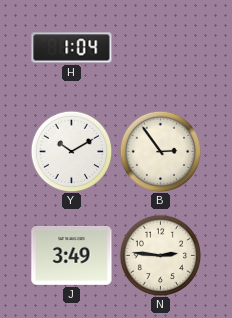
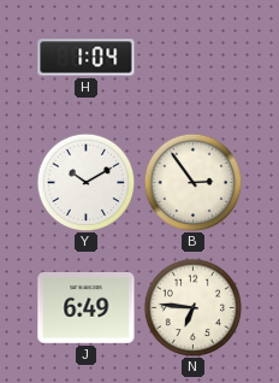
J: 3:49 -> 6:49 (87, 308)
N: 2:46 -> 6:46 (192, 307)
